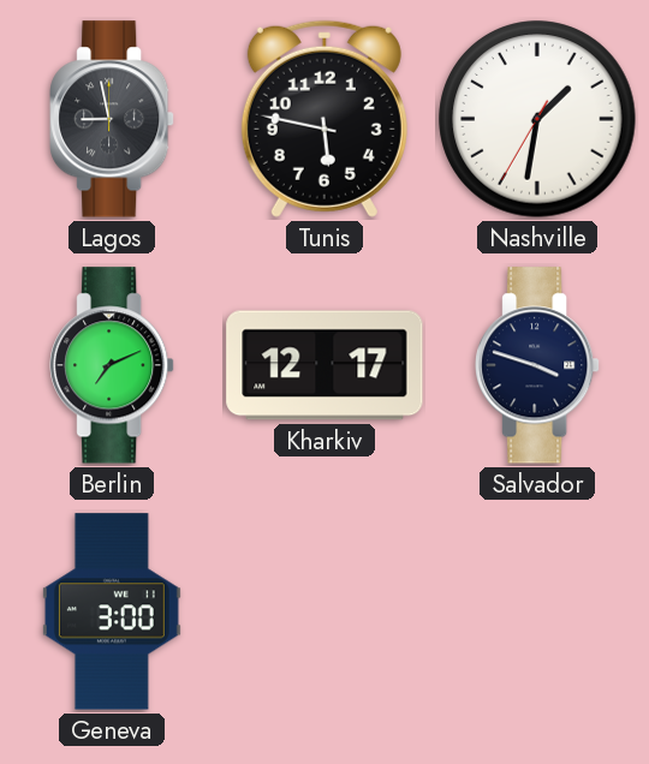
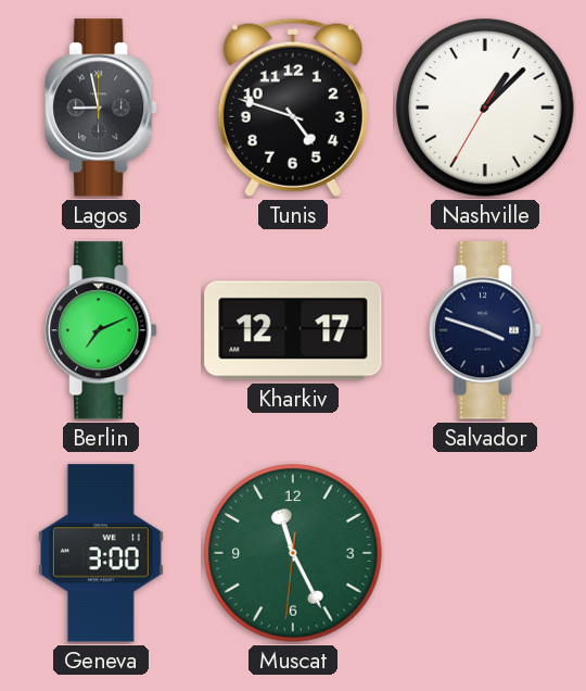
Tunis: 5:47 -> 4:48 (293, 108)
Nashville: 1:31 -> 1:07 (485, 108)
Muscat: none -> 11:25 (293, 553)
